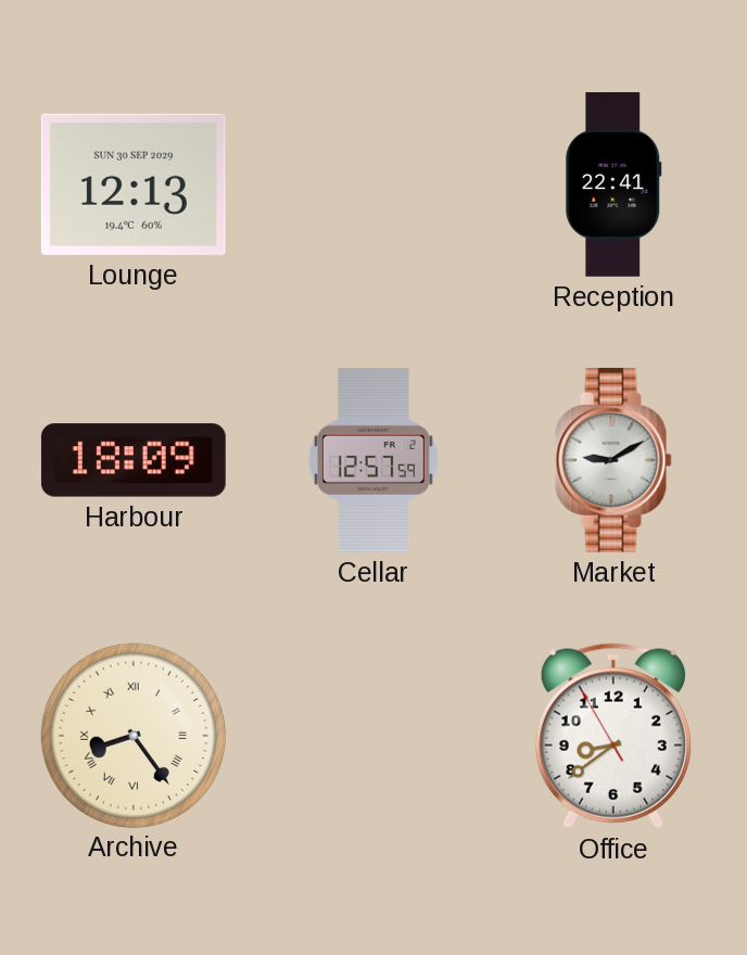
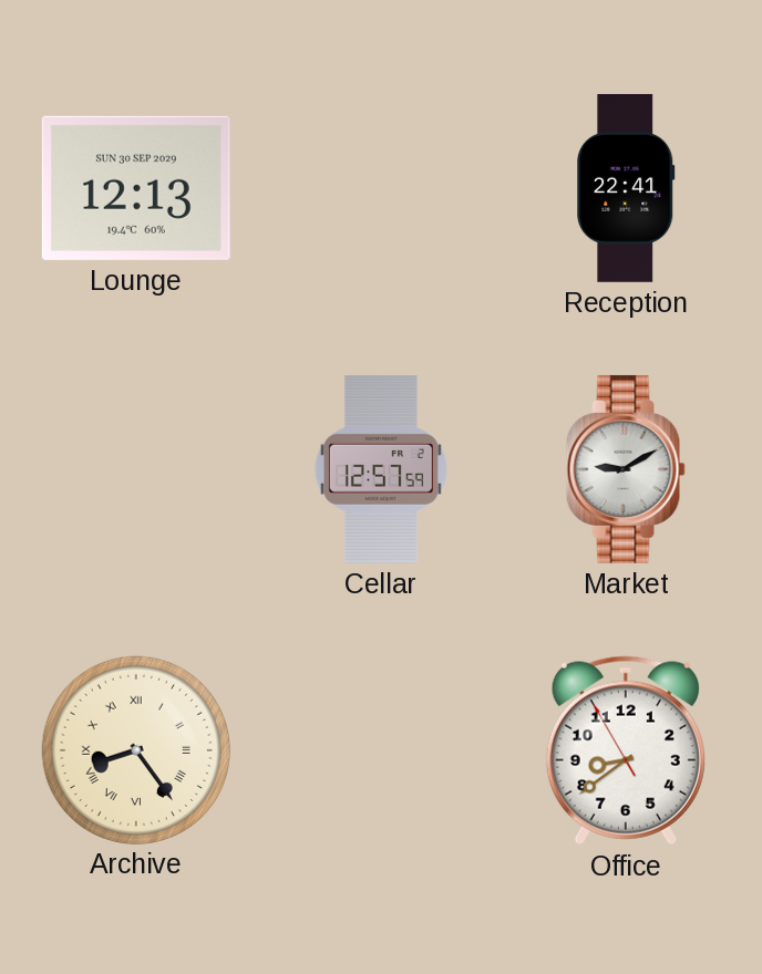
Harbour: 18:09 -> none (134, 460)
